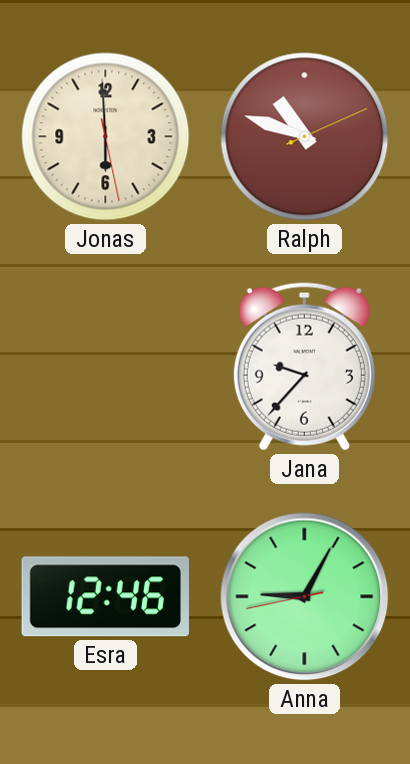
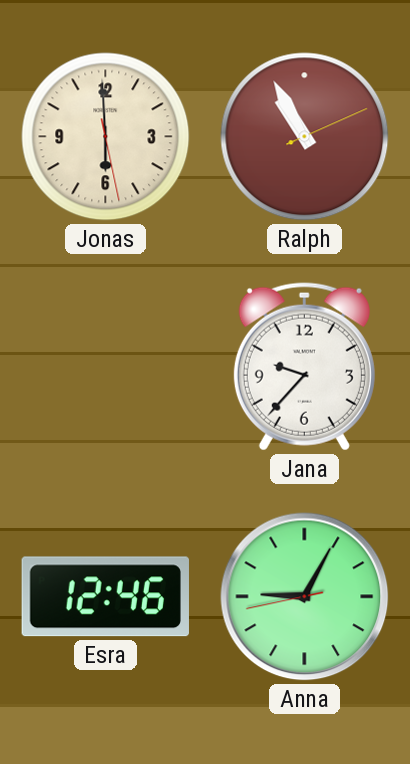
Ralph: 10:48 -> 10:55 (305, 137)
